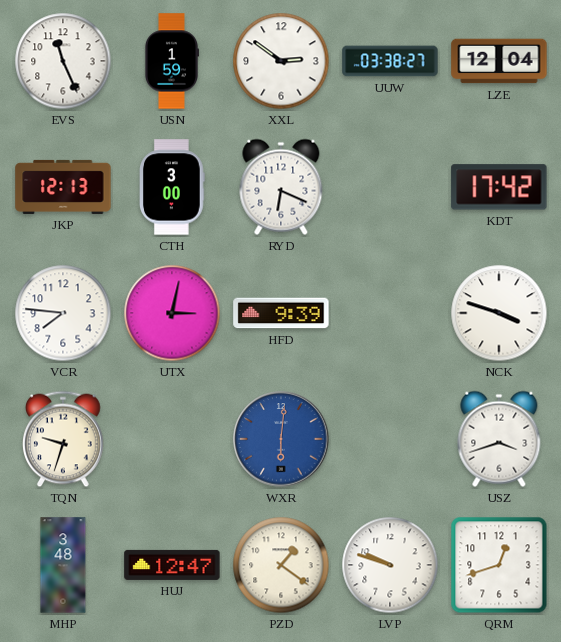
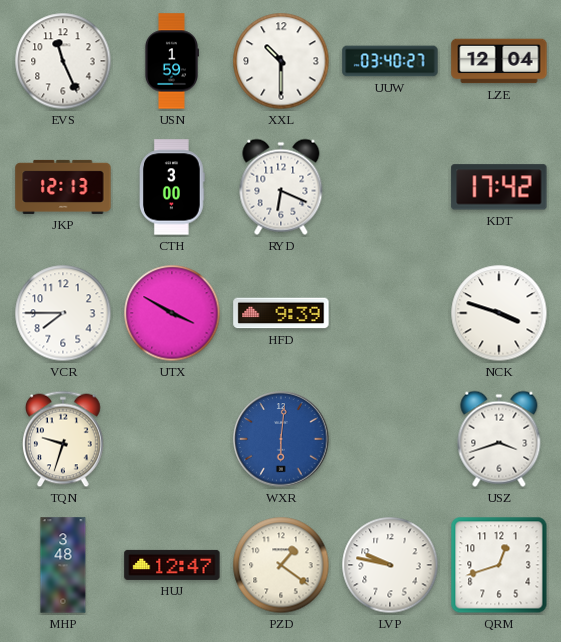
XXL: 2:51 -> 10:30 (281, 61)
UUW: 03:38 -> 03:40 (390, 61)
VCR: 7:46 -> 7:45 (63, 313)
UTX: 3:02 -> 3:50 (172, 313)
LVP: 9:48 -> 9:47 (390, 565)
